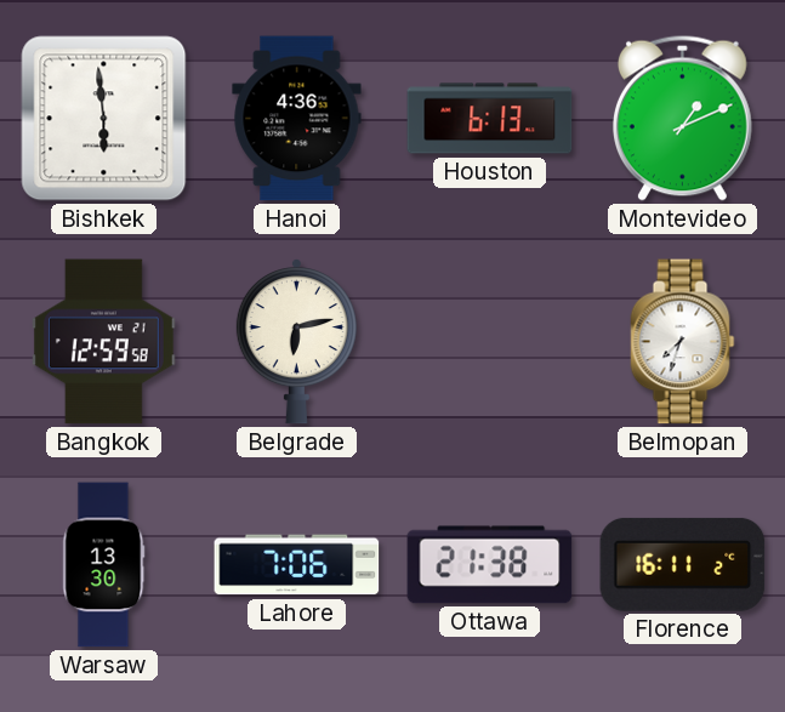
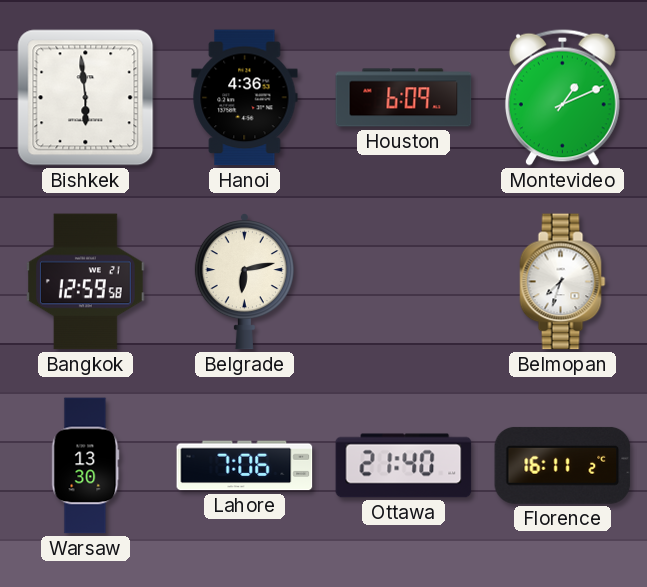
Houston: 6:13 -> 6:09 (404, 98)
Ottawa: 21:38 -> 21:40 (404, 466)
